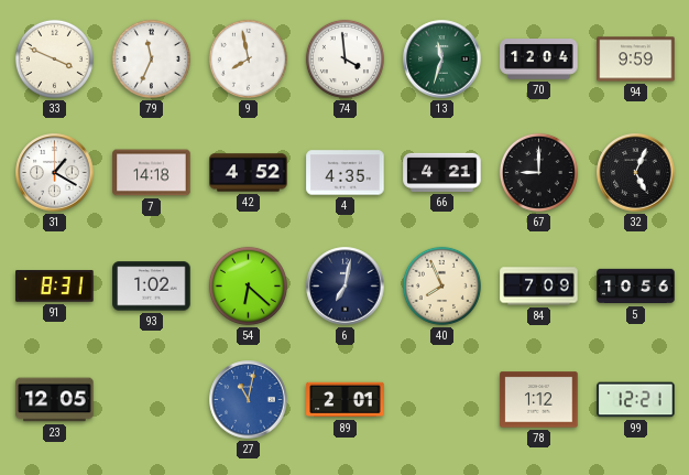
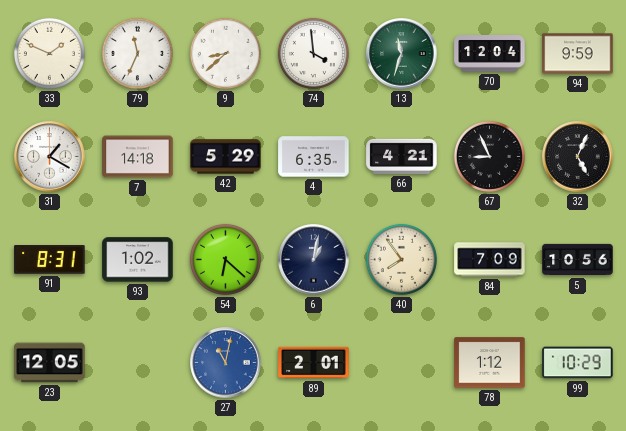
33: 3:49 -> 1:49 (49, 53)
9: 7:58 -> 8:38 (225, 53)
42: 4:52 -> 5:29 (226, 157)
4: 4:35 -> 6:35 (314, 157)
67: 9:00 -> 8:56 (489, 156)
6: 7:02 -> 1:02 (314, 260)
40: 7:56 -> 7:54 (401, 259)
99: 12:21 -> 10:29 (578, 363)
